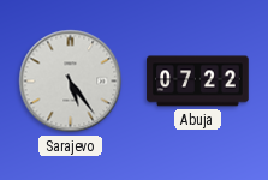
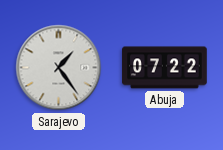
Sarajevo: 5:24 -> 1:24 (59, 68)
